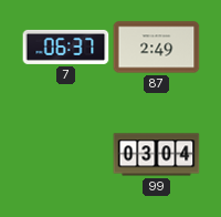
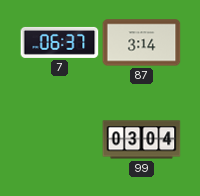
87: 2:49 -> 3:14 (141, 43)
